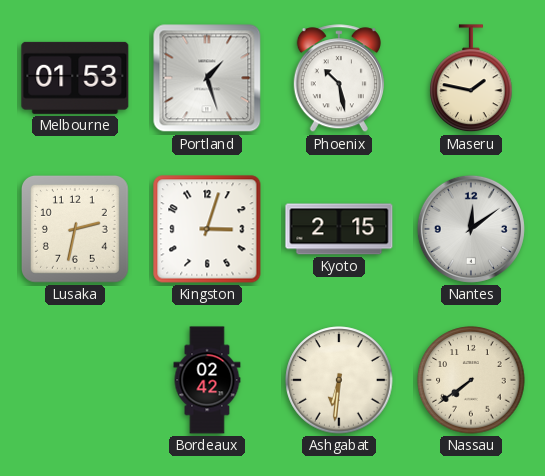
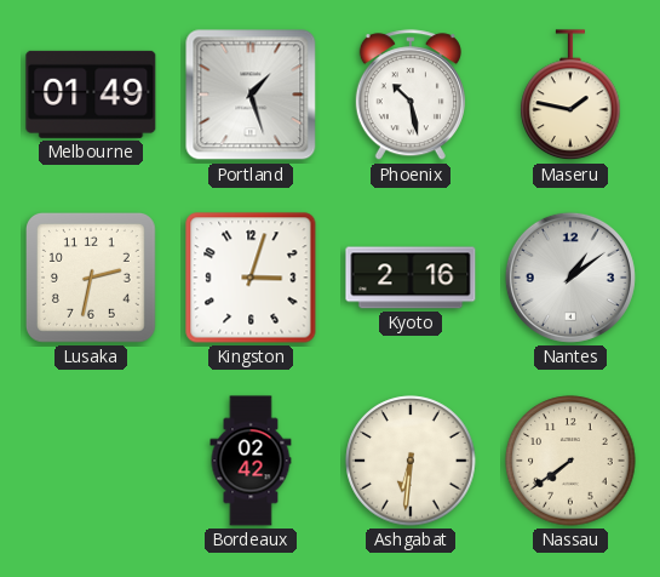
Melbourne: 01:53 -> 01:49 (91, 95)
Kyoto: 2:15 -> 2:16 (411, 278)
Nantes: 12:09 -> 1:09 (570, 278)
